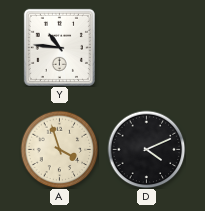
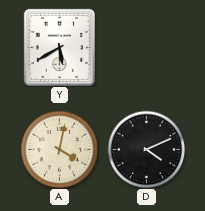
Y: 10:46 -> 5:40 (59, 47)
A: 3:57 -> 4:02 (59, 149)
